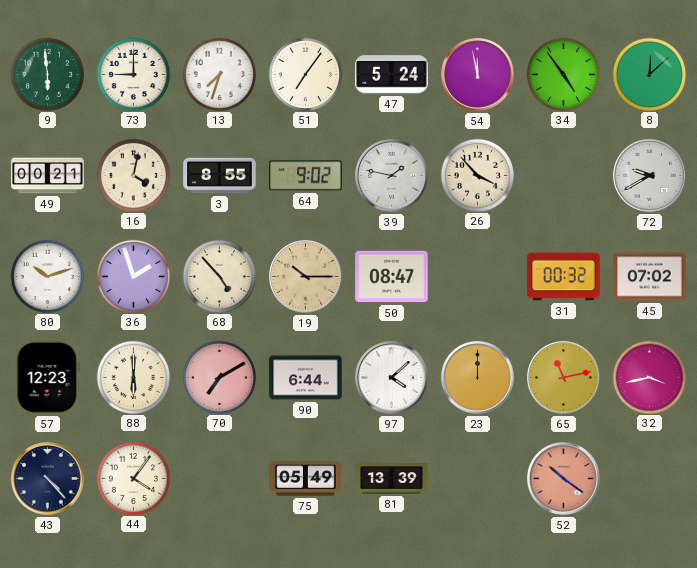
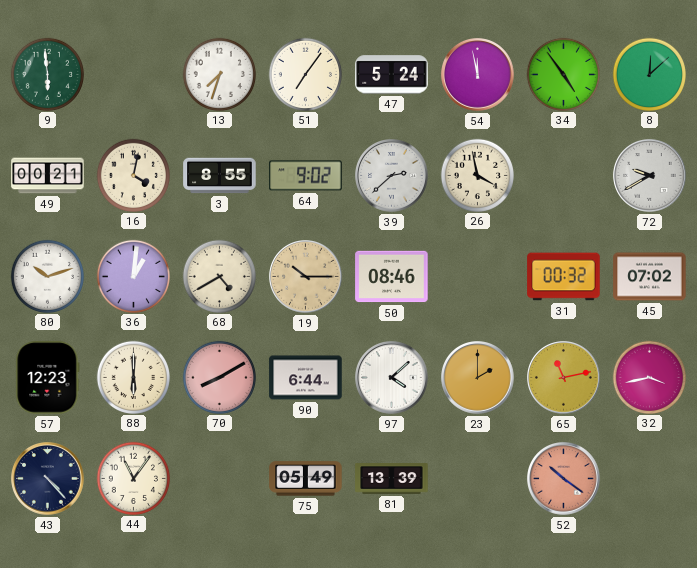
73: 9:00 -> none (133, 74)
39: 1:47 -> 2:38 (392, 176)
26: 3:53 -> 3:58 (477, 175)
36: 1:57 -> 1:01 (133, 276)
68: 4:53 -> 4:40 (219, 276)
50: 08:47 -> 08:46 (392, 277)
70: 7:10 -> 8:10 (219, 377)
23: 12:00 -> 2:00 (478, 378)
44: 4:06 -> 11:06 (133, 478)
